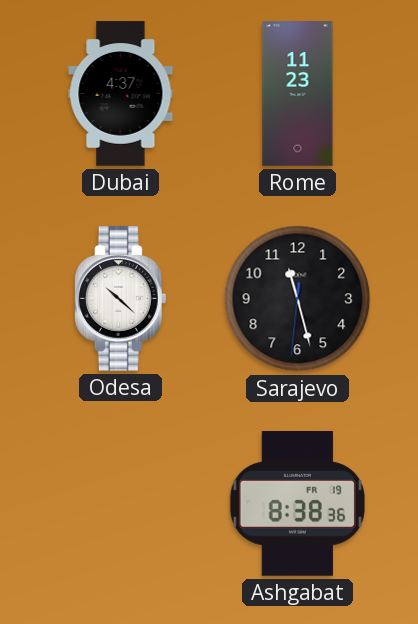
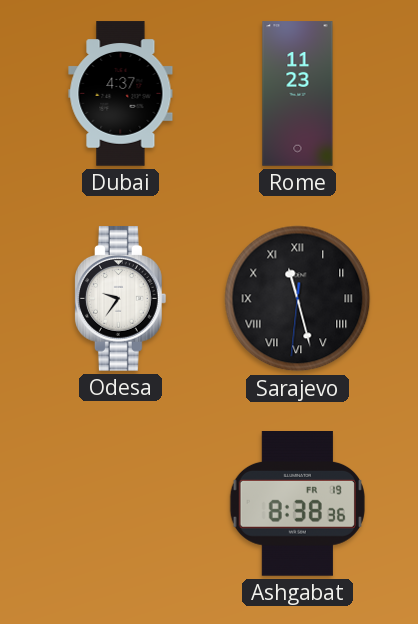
Odesa: 10:22 -> 9:36 (121, 299)
Sarajevo numerals: Arabic -> Roman (298, 299)
